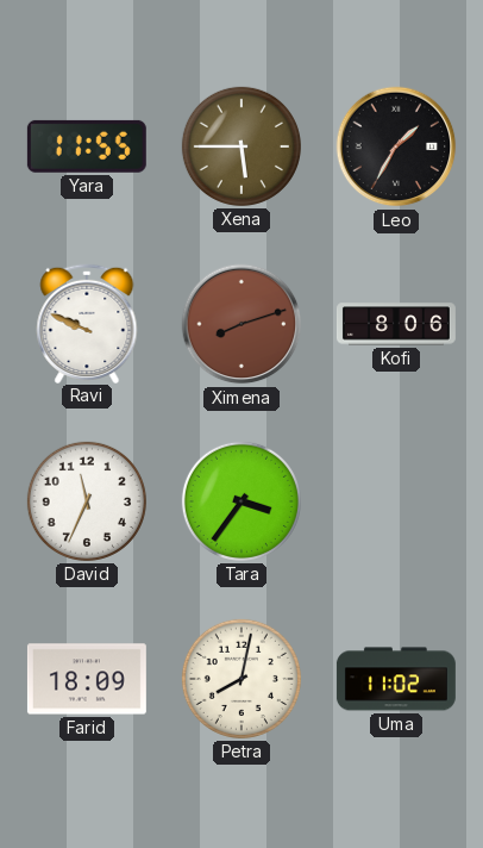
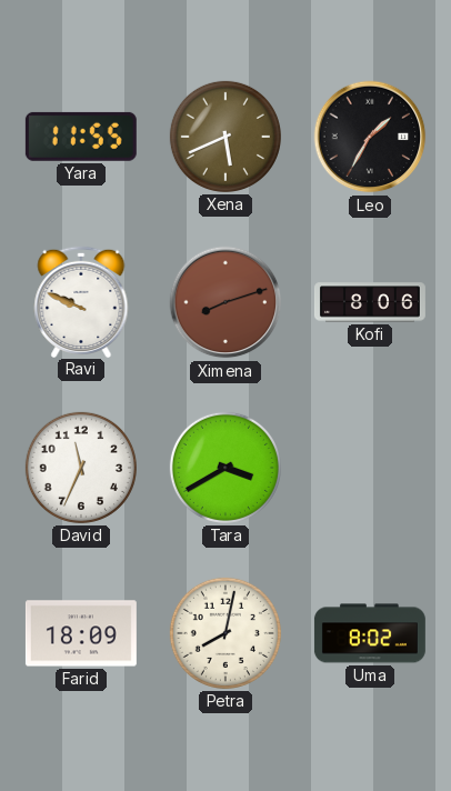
Xena: 5:45 -> 5:41 (225, 137)
Tara: 3:36 -> 3:40 (225, 468)
Uma: 11:02 -> 8:02 (370, 633)
